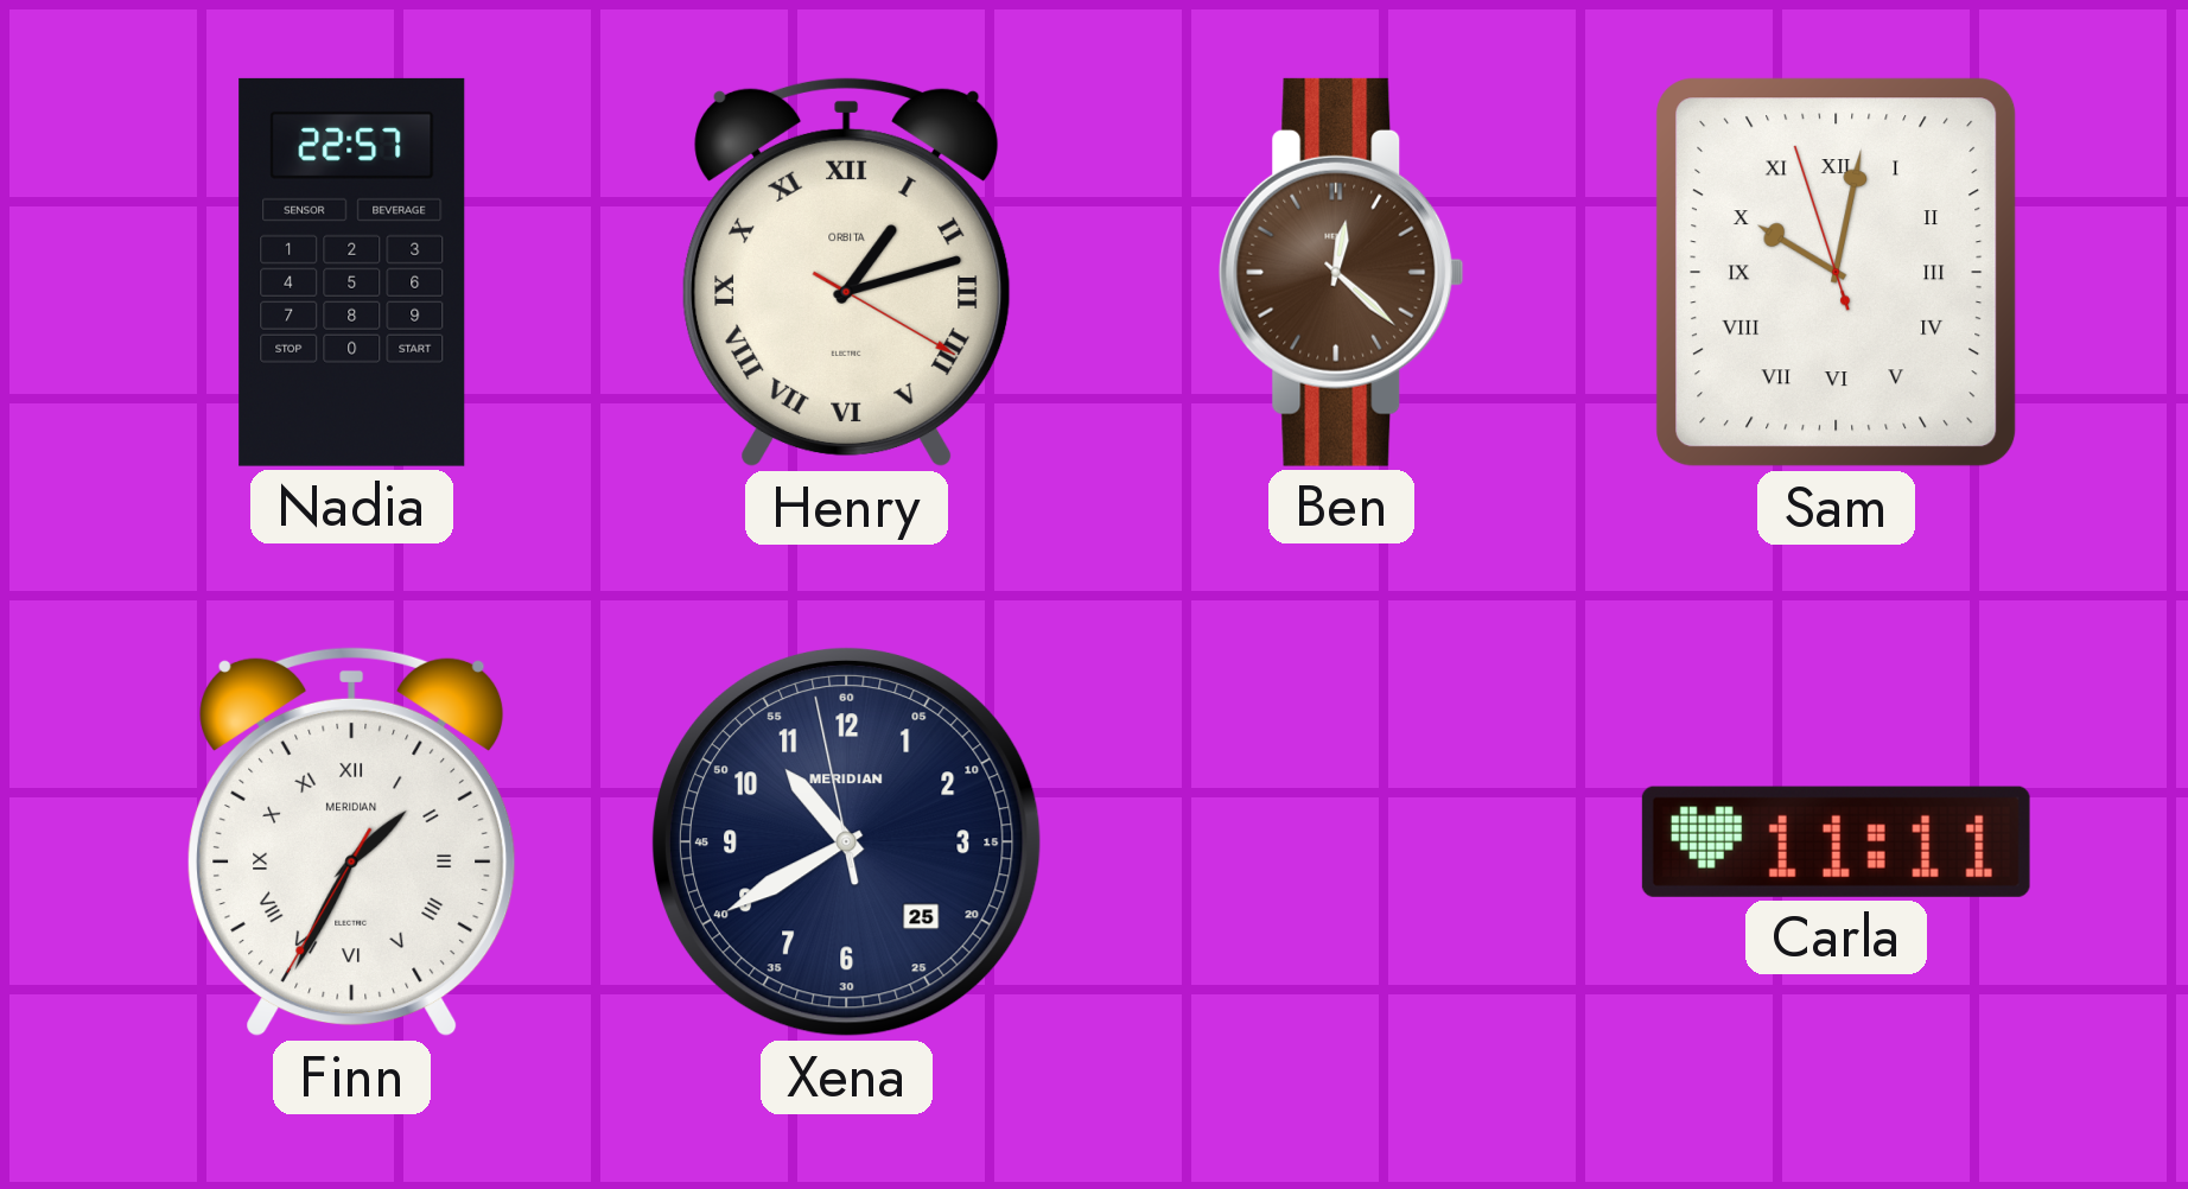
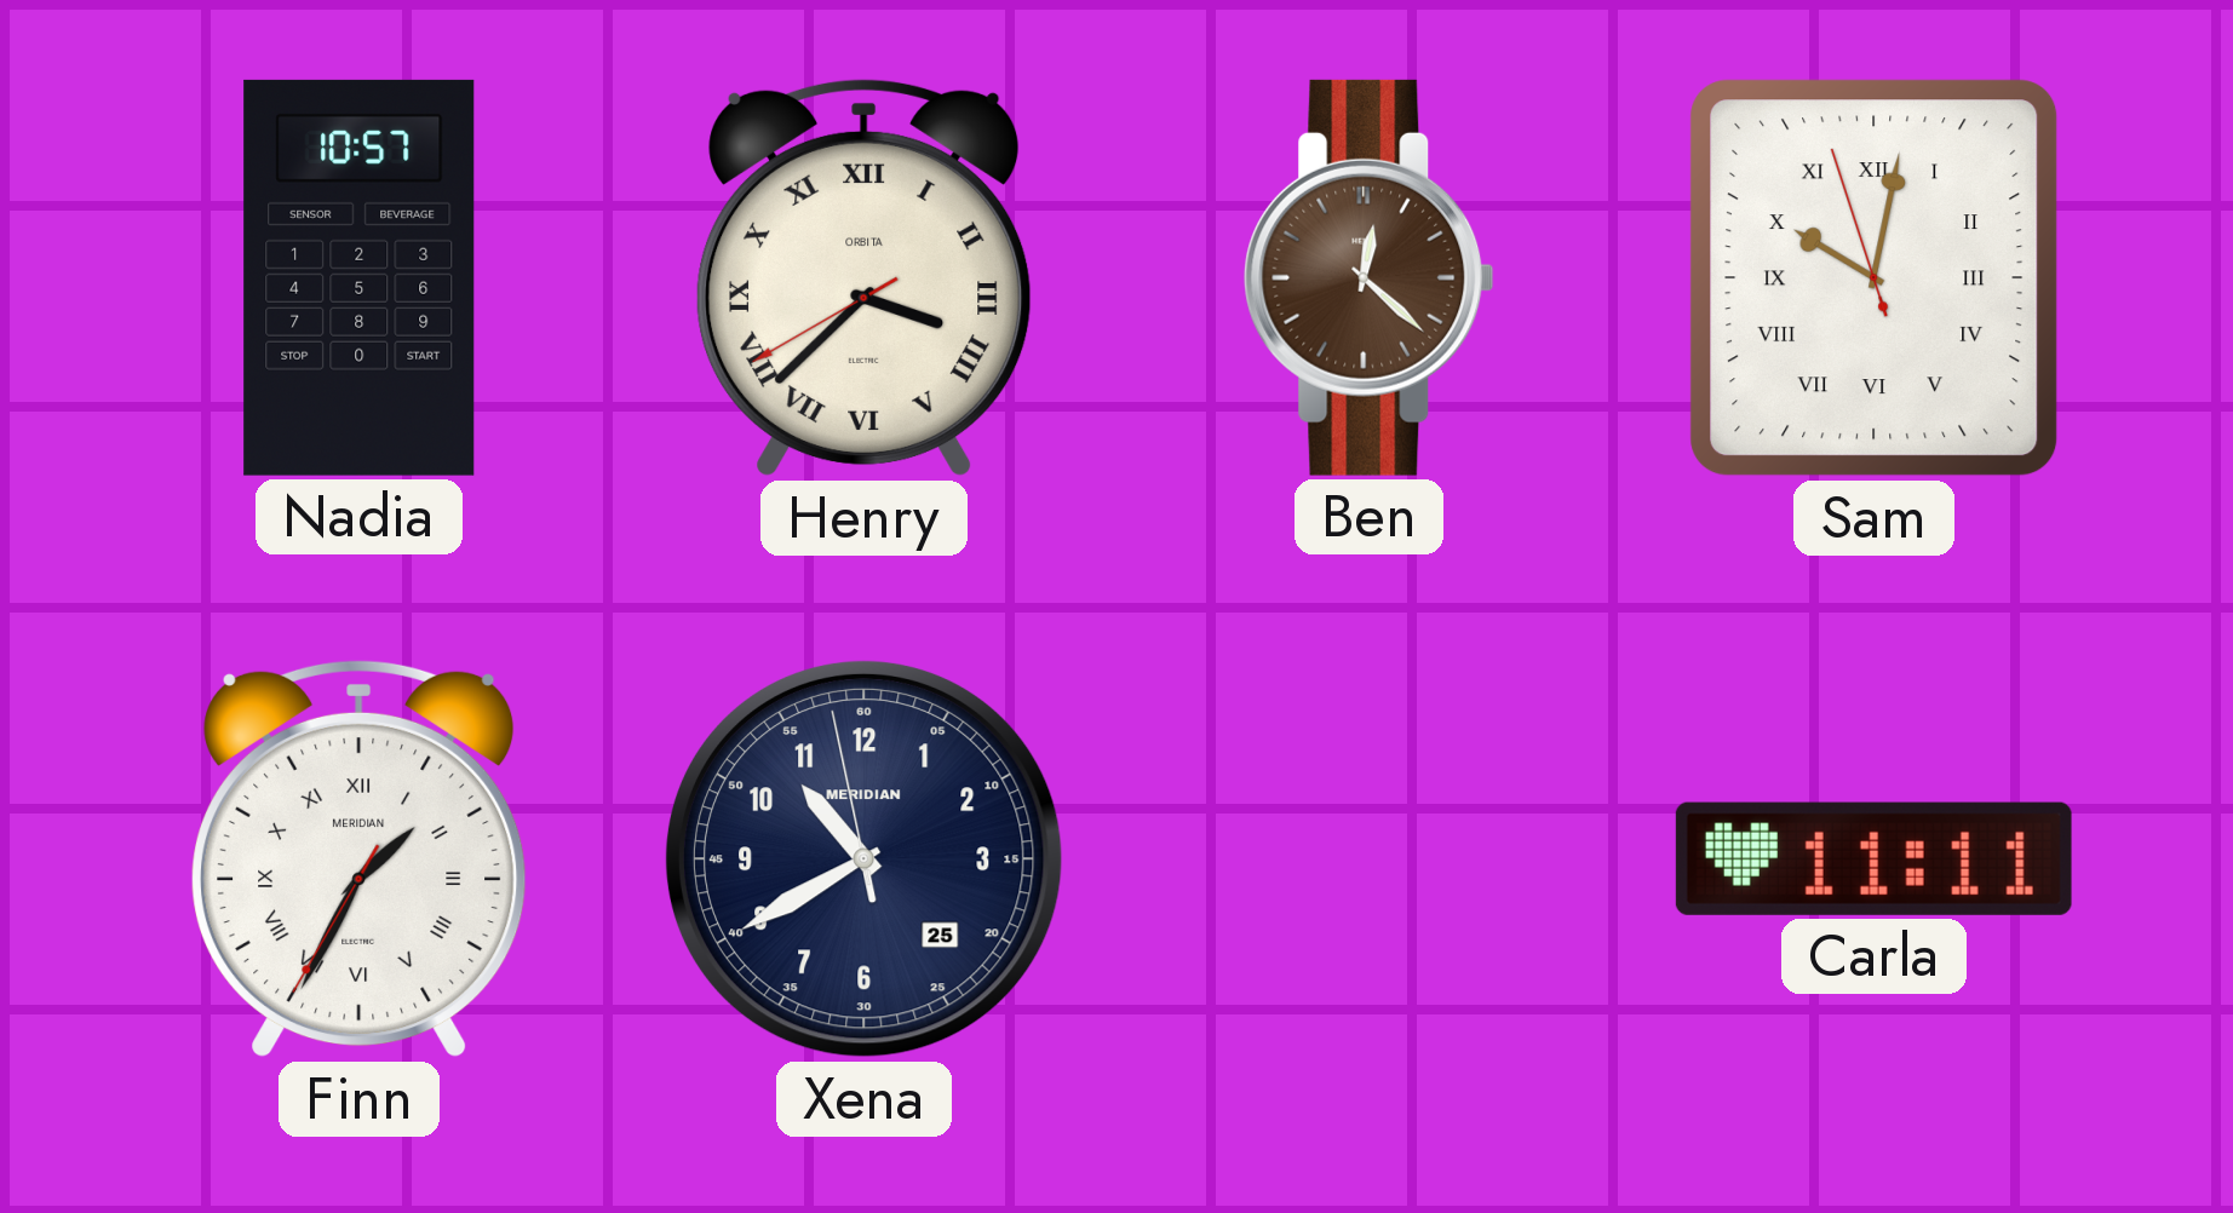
Nadia: 22:57 -> 10:57 (360, 277)
Henry: 1:12 -> 3:37 (865, 277)
